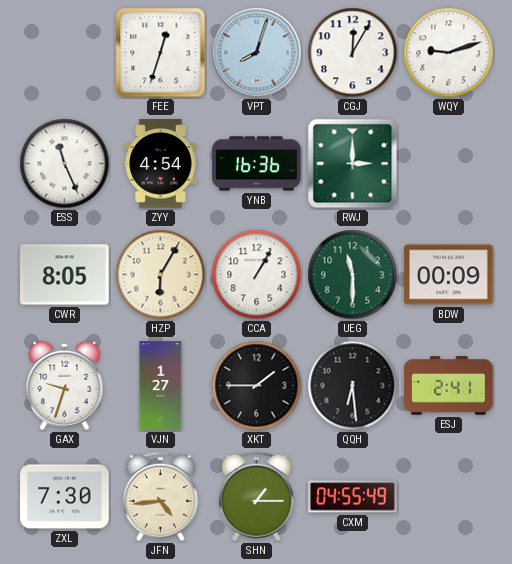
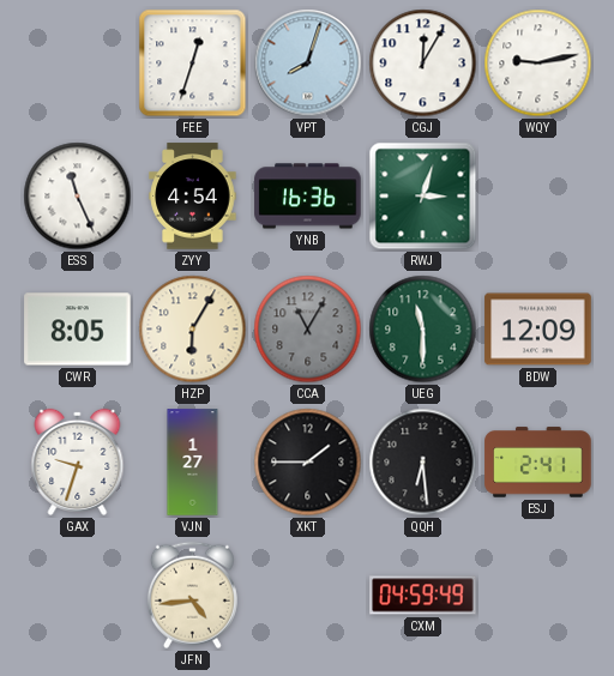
WQY: 9:12 -> 9:13 (538, 64)
RWJ: 3:00 -> 3:03 (423, 197)
CCA: 1:05 -> 11:05 (308, 330)
CCA dial: white -> grey (308, 330)
BDW: 00:09 -> 12:09 (538, 330)
ZXL: 7:30 -> none (65, 497)
SHN: 1:15 -> none (256, 497)
CXM: 04:55 -> 04:59 (423, 596)
